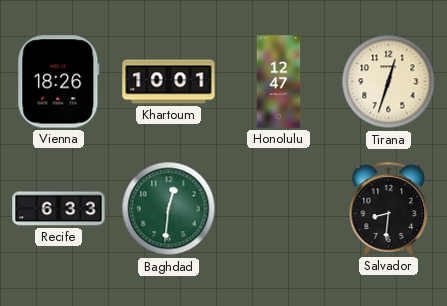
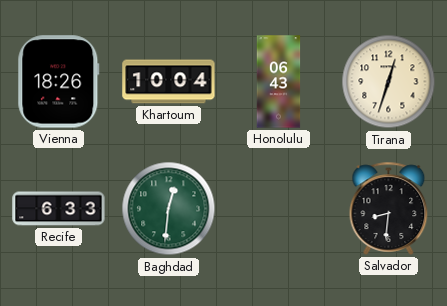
Khartoum: 10:01 -> 10:04 (169, 82)
Honolulu: 12:47 -> 06:43 (279, 82)
